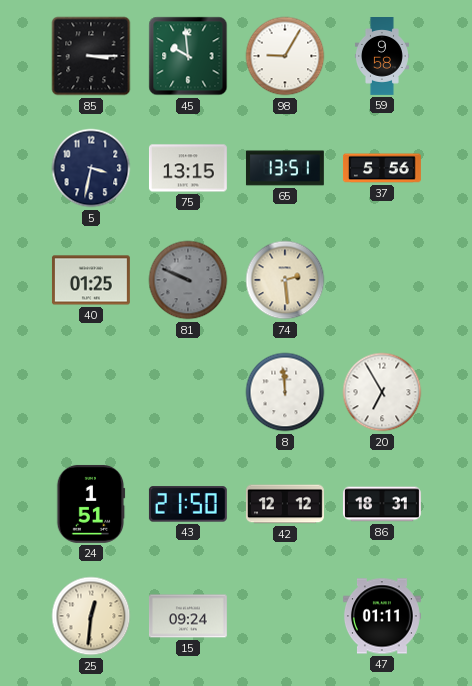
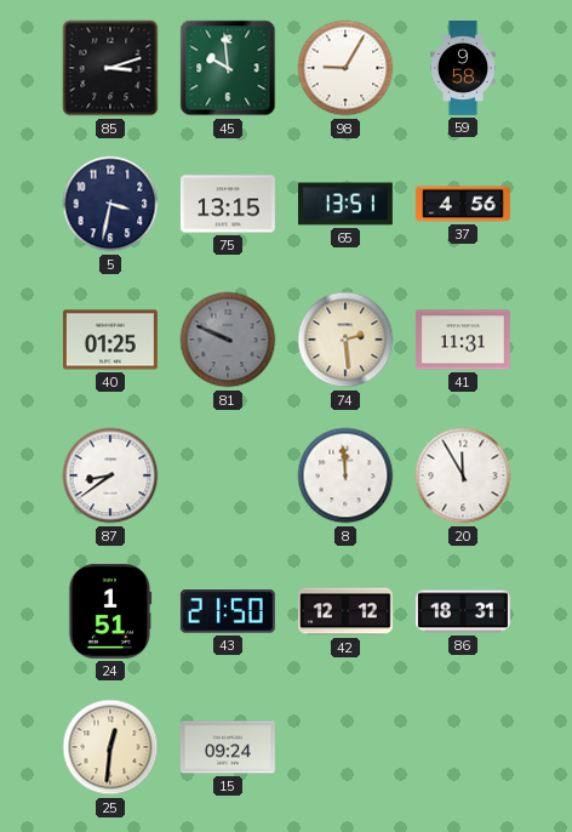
85: 3:15 -> 3:12 (110, 68)
37: 5:56 -> 4:56 (463, 204)
41: none -> 11:31 (463, 340)
87: none -> 8:39 (110, 475)
20: 6:55 -> 11:55 (463, 475)
47: 01:11 -> none (382, 616)
